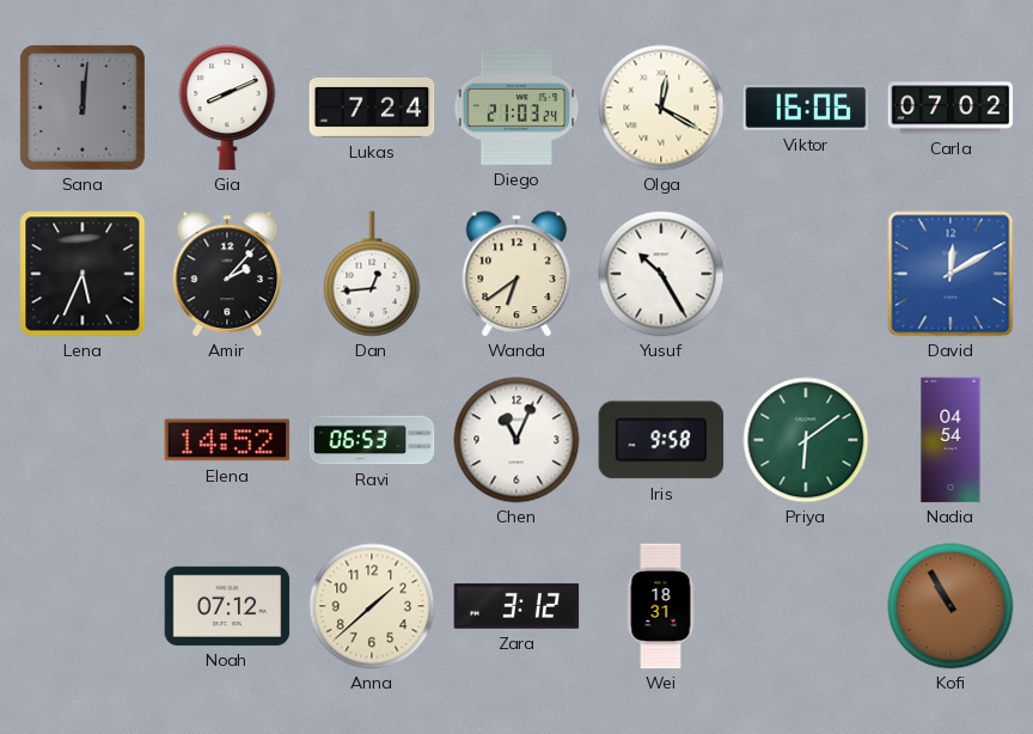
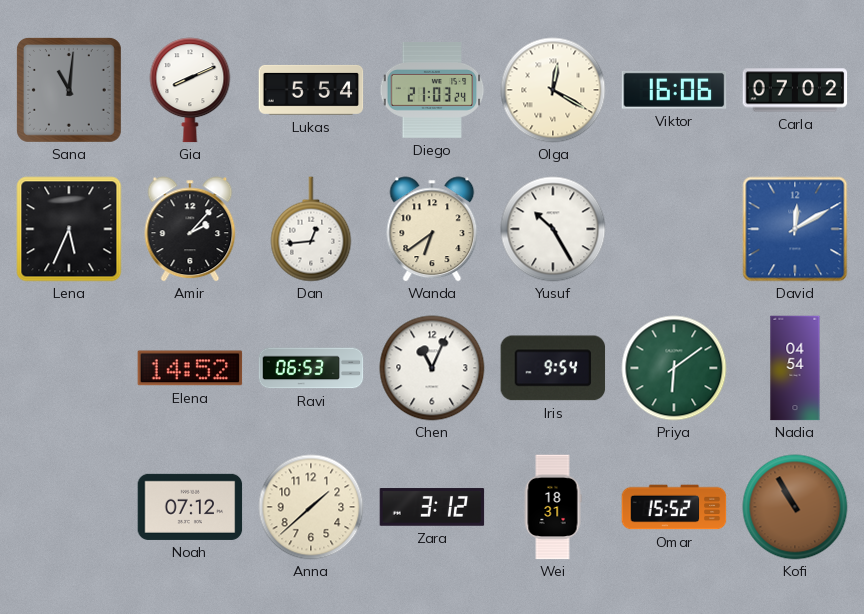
Sana: 12:01 -> 11:01 (69, 90)
Lukas: 7:24 -> 5:54 (311, 90)
Iris: 9:58 -> 9:54 (553, 368)
Omar: none -> 15:52 (674, 507)
